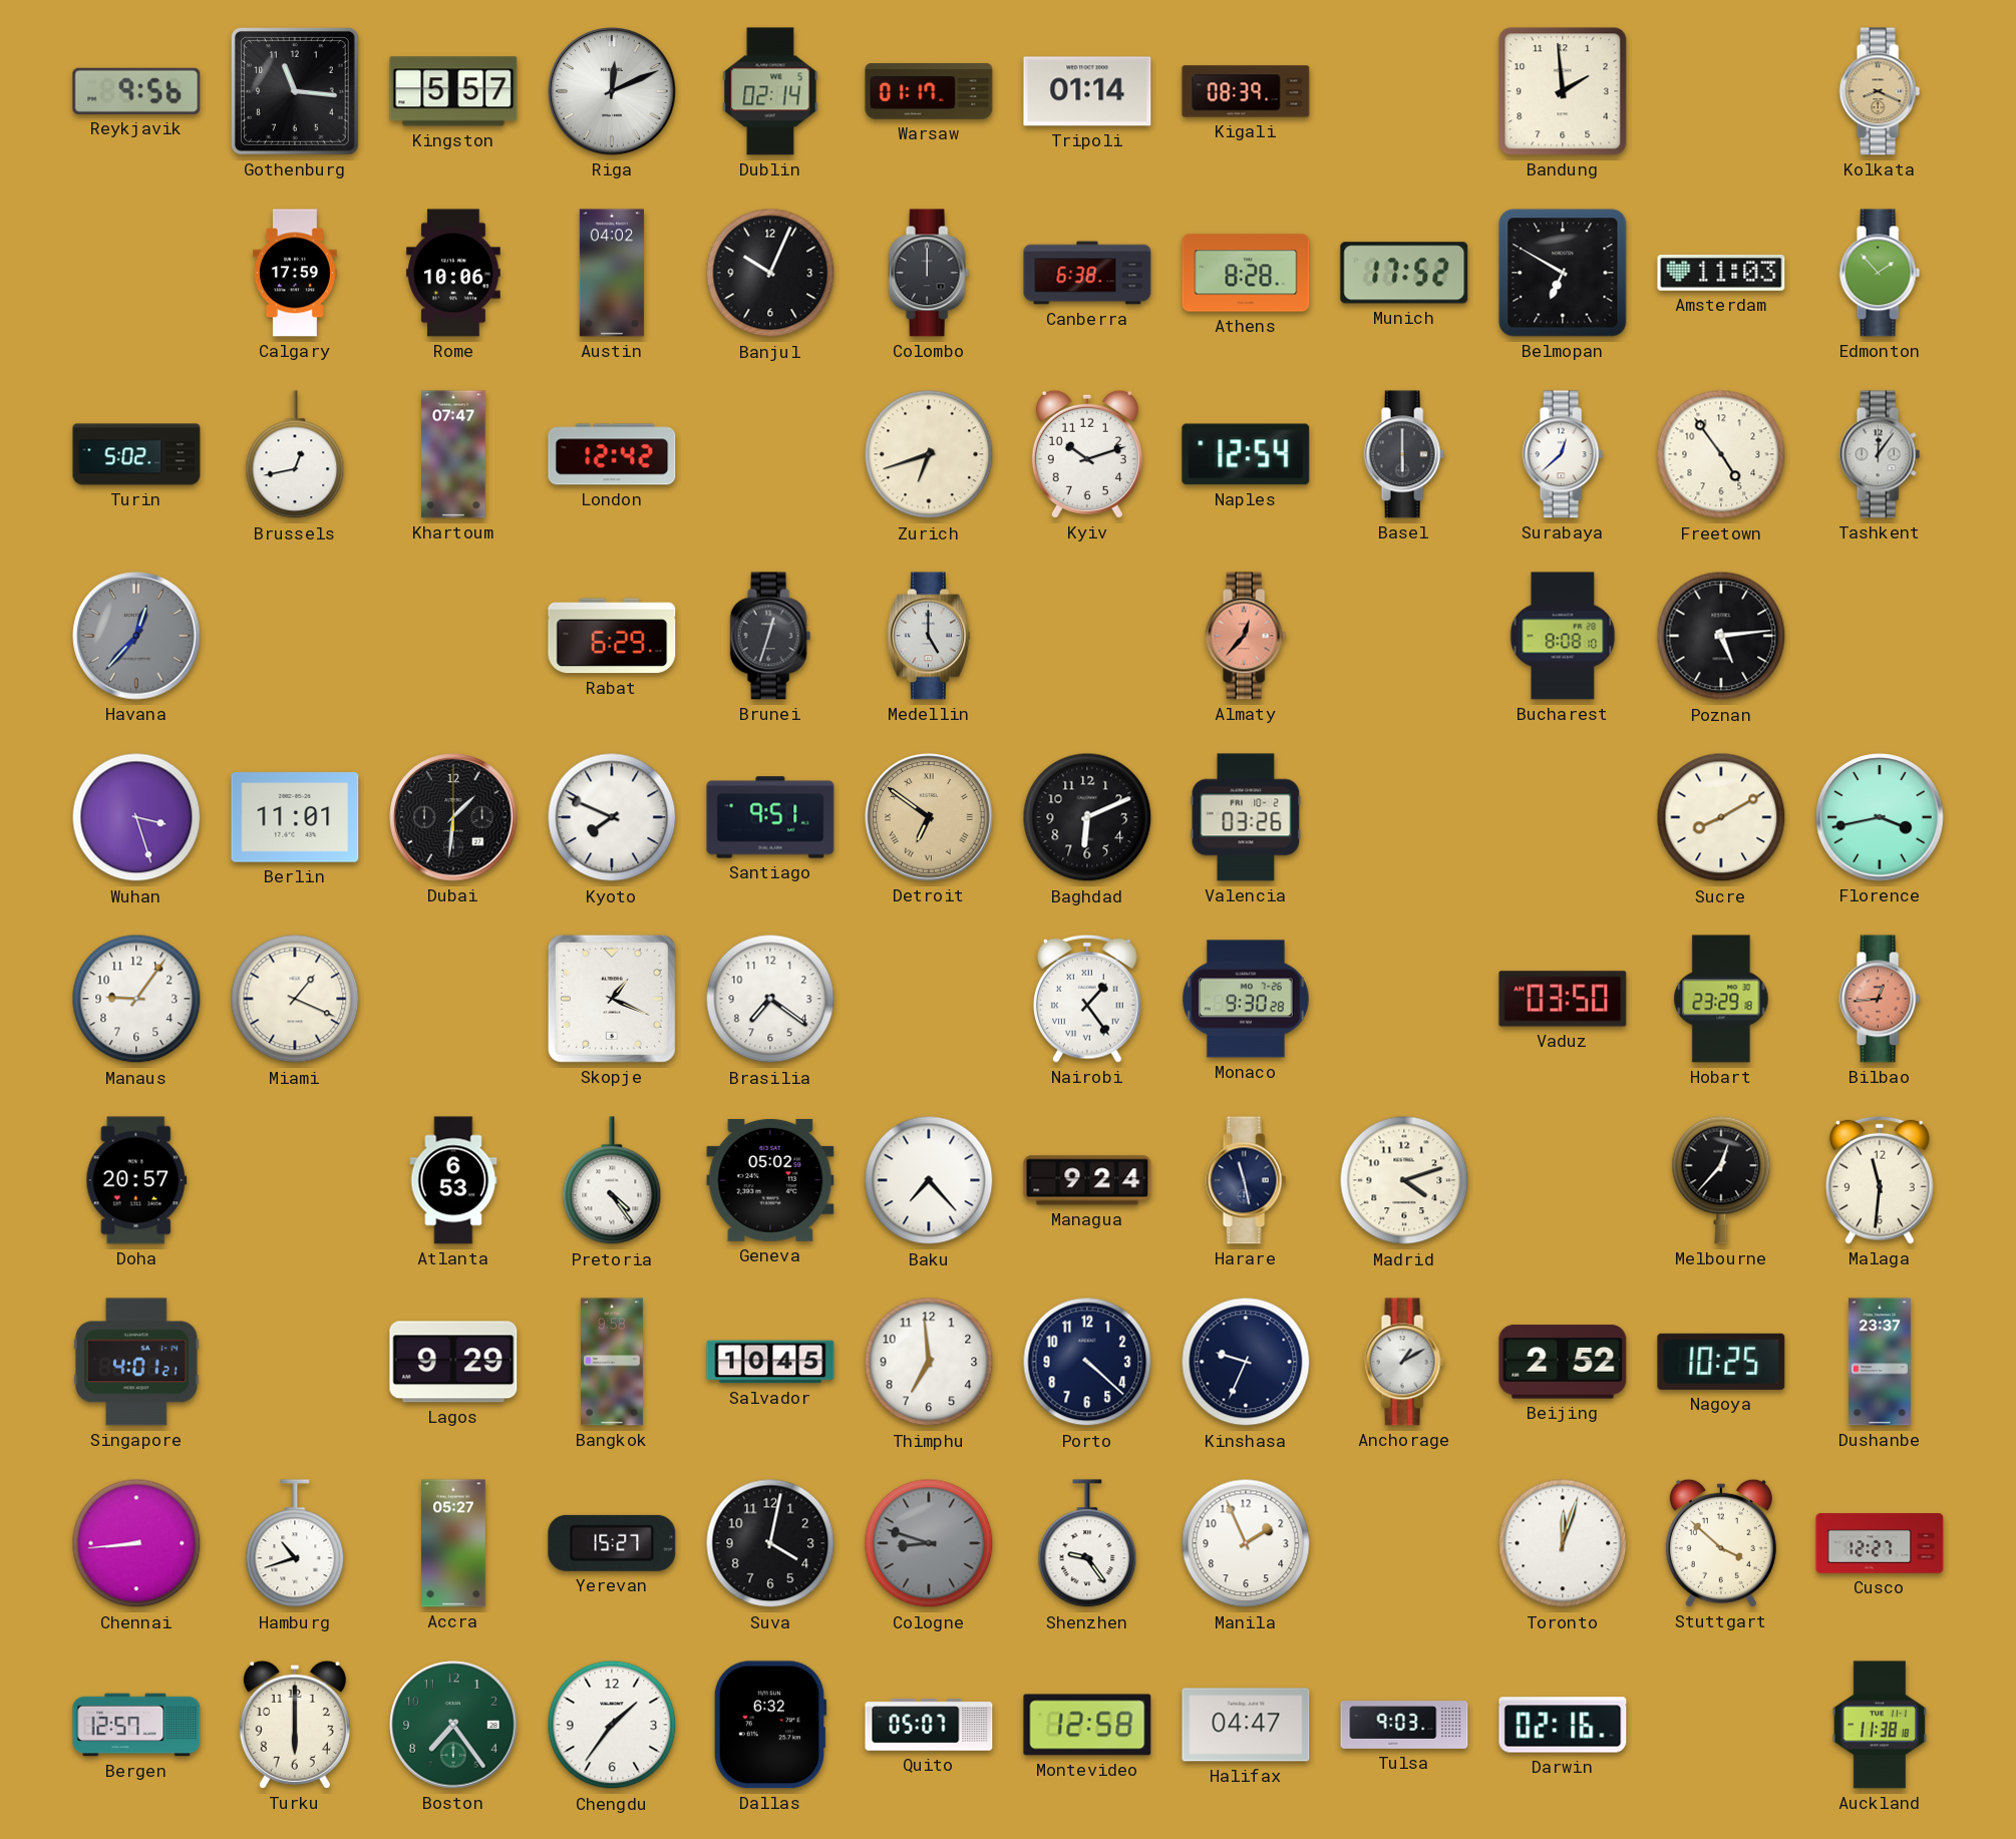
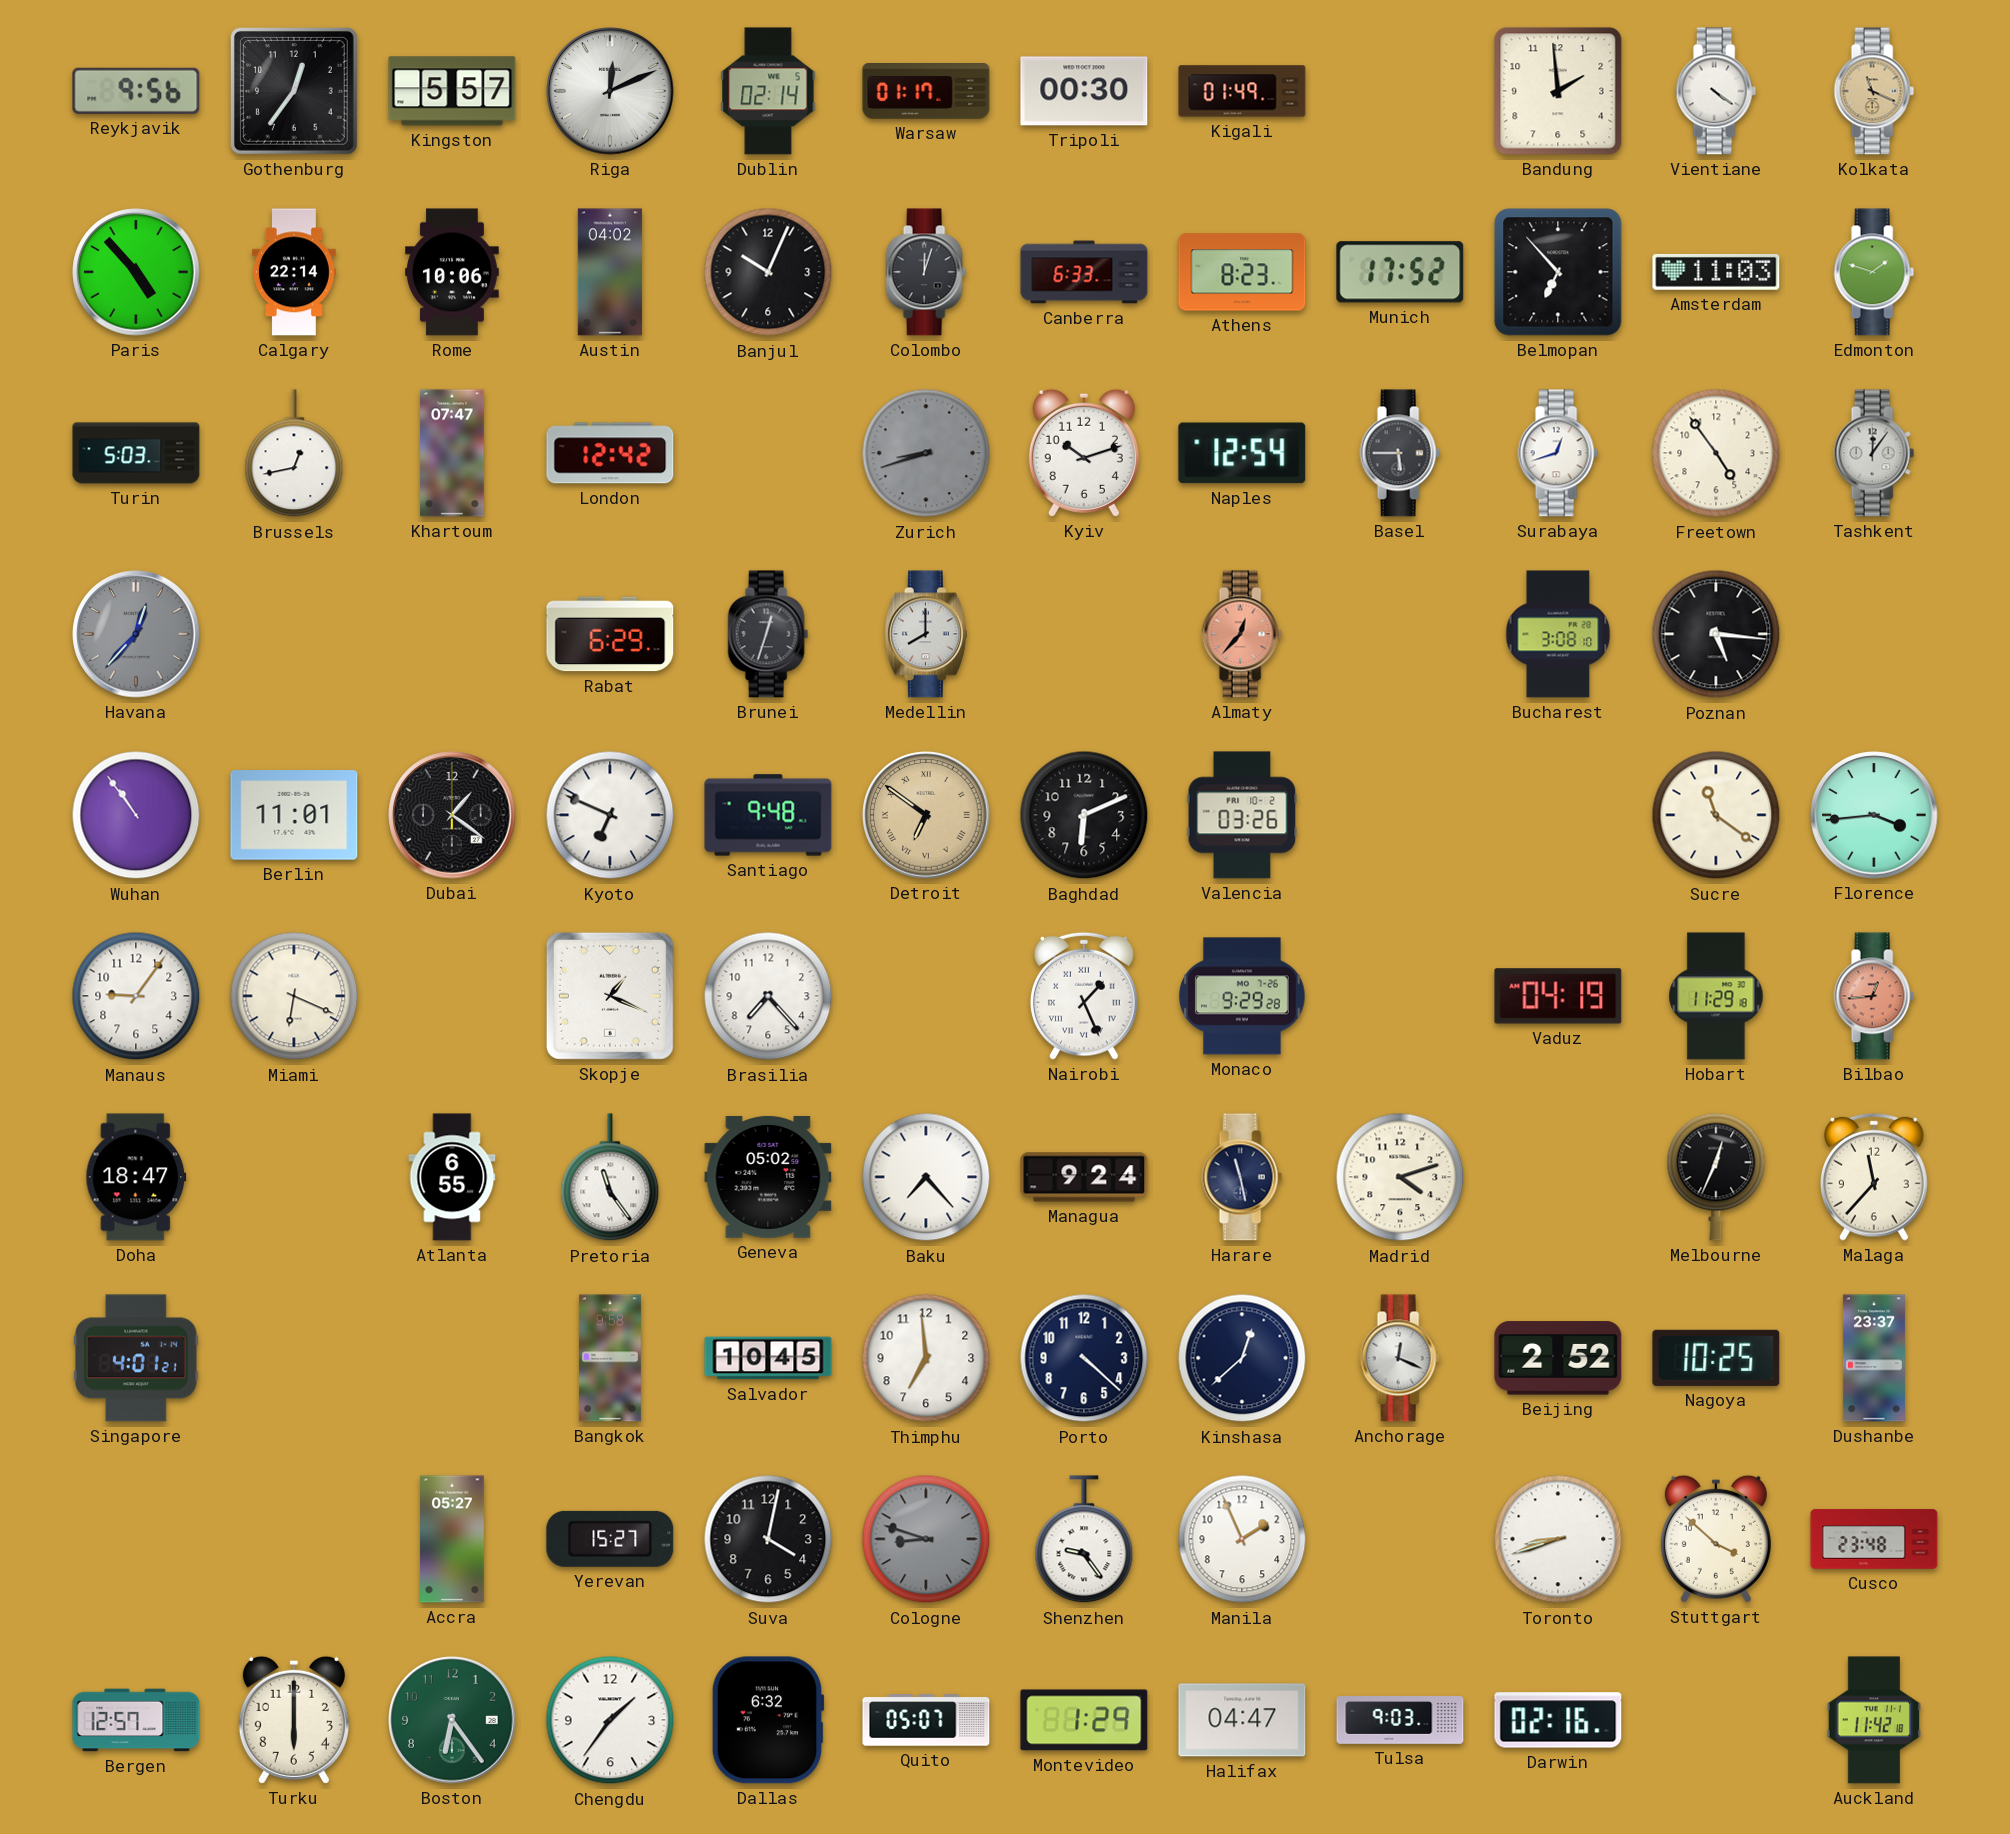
Gothenburg: 11:16 -> 12:36 (294, 91)
Tripoli: 01:14 -> 00:30 (1084, 91)
Kigali: 08:39 -> 01:49 (1242, 91)
Vientiane: none -> 4:21 (1716, 91)
Kolkata: 8:19 -> 11:19 (1874, 91)
Paris: none -> 4:53 (136, 272)
Calgary: 17:59 -> 22:14 (294, 272)
Colombo: 12:00 -> 12:03 (926, 272)
Canberra: 6:38 -> 6:33 (1084, 272)
Athens: 8:28 -> 8:23 (1242, 272)
Belmopan: 6:50 -> 6:53 (1558, 272)
Edmonton: 1:53 -> 1:48 (1874, 272)
Turin: 5:02 -> 5:03 (136, 453)
Zurich: 6:42 -> 8:42 (926, 453)
Zurich dial: cream -> grey (926, 453)
Basel: 6:00 -> 5:45 (1400, 453)
Surabaya: 12:38 -> 12:42 (1558, 453)
Medellin: 5:00 -> 8:00 (926, 634)
Bucharest: 8:08 -> 3:08 (1558, 634)
Poznan: 5:14 -> 5:16 (1716, 634)
Wuhan: 3:27 -> 10:54 (136, 815)
Dubai: 1:31 -> 1:21 (452, 815)
Kyoto: 7:49 -> 6:49 (610, 815)
Santiago: 9:51 -> 9:48 (768, 815)
Sucre: 8:10 -> 11:21 (1716, 815)
Florence: 3:43 -> 3:44 (1874, 815)
Miami: 1:19 -> 6:19 (294, 996)
Brasilia: 7:21 -> 7:23 (768, 996)
Nairobi: 1:24 -> 1:26 (1085, 996)
Monaco: 9:30 -> 9:29 (1242, 996)
Vaduz: 03:50 -> 04:19 (1558, 996)
Hobart: 23:29 -> 11:29 (1716, 996)
Doha: 20:57 -> 18:47 (136, 1177)
Atlanta: 6:53 -> 6:55 (452, 1177)
Pretoria: 4:24 -> 11:24 (610, 1178)
Melbourne: 12:37 -> 12:34 (1716, 1177)
Malaga: 11:31 -> 11:37 (1875, 1177)
Lagos: 9:29 -> none (453, 1362)
Kinshasa: 9:34 -> 12:38 (1242, 1358)
Anchorage: 1:10 -> 12:19 (1400, 1358)
Chennai: 8:44 -> none (136, 1543)
Hamburg: 10:42 -> none (295, 1544)
Toronto: 12:03 -> 8:42 (1558, 1539)
Cusco: 12:27 -> 23:48 (1874, 1539)
Boston: 7:24 -> 6:24 (452, 1720)
Montevideo: 12:58 -> 1:29 (1084, 1720)
Auckland: 11:38 -> 11:42 (1874, 1720)
